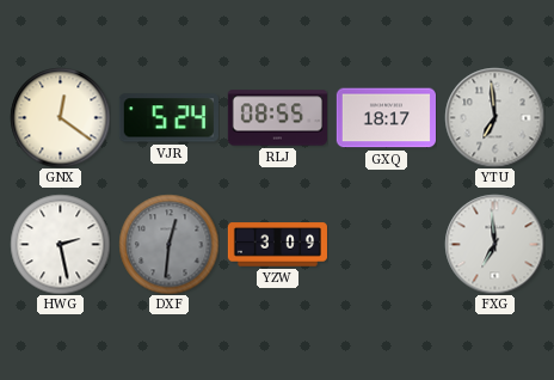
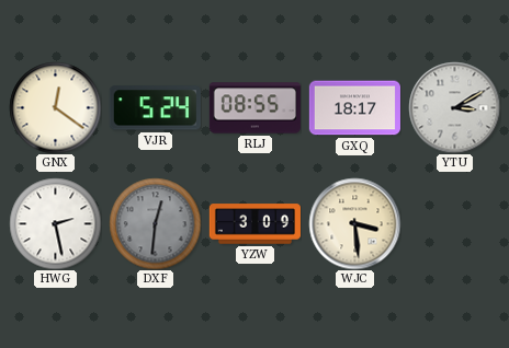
YTU: 6:59 -> 3:10 (454, 107)
WJC: none -> 3:29 (354, 223)
FXG: 6:59 -> none (494, 244)
